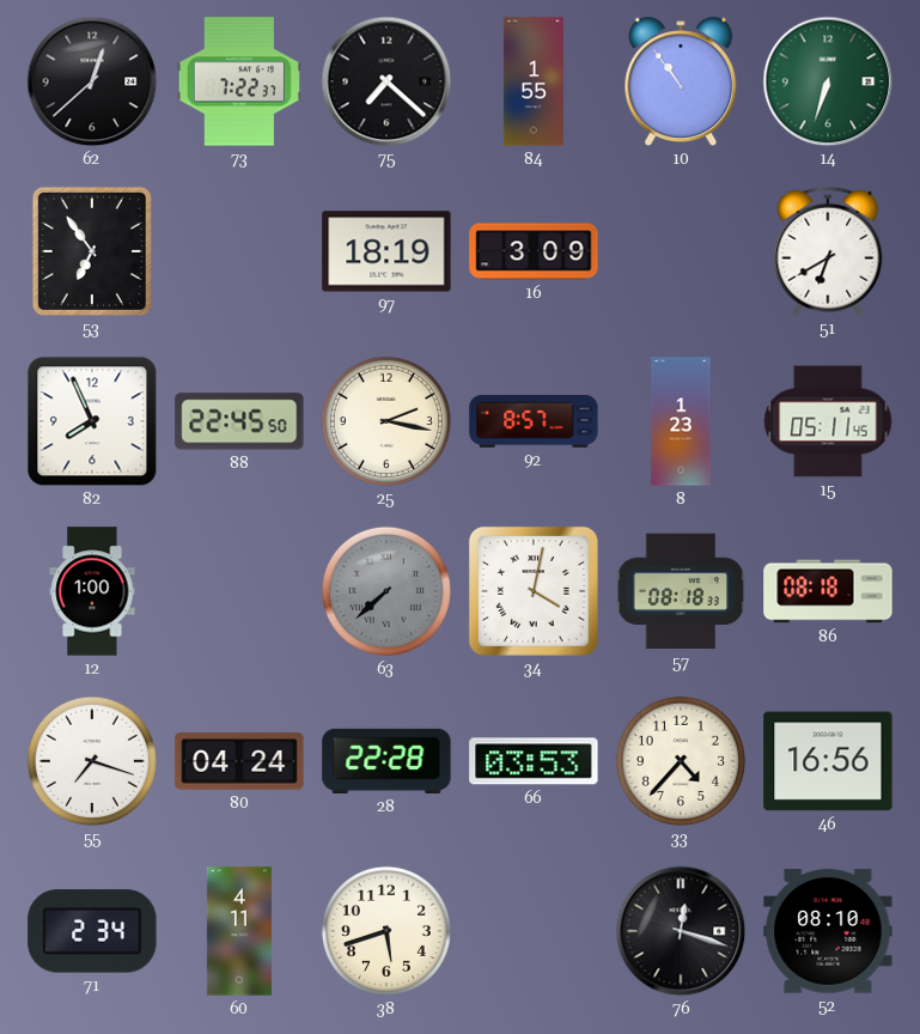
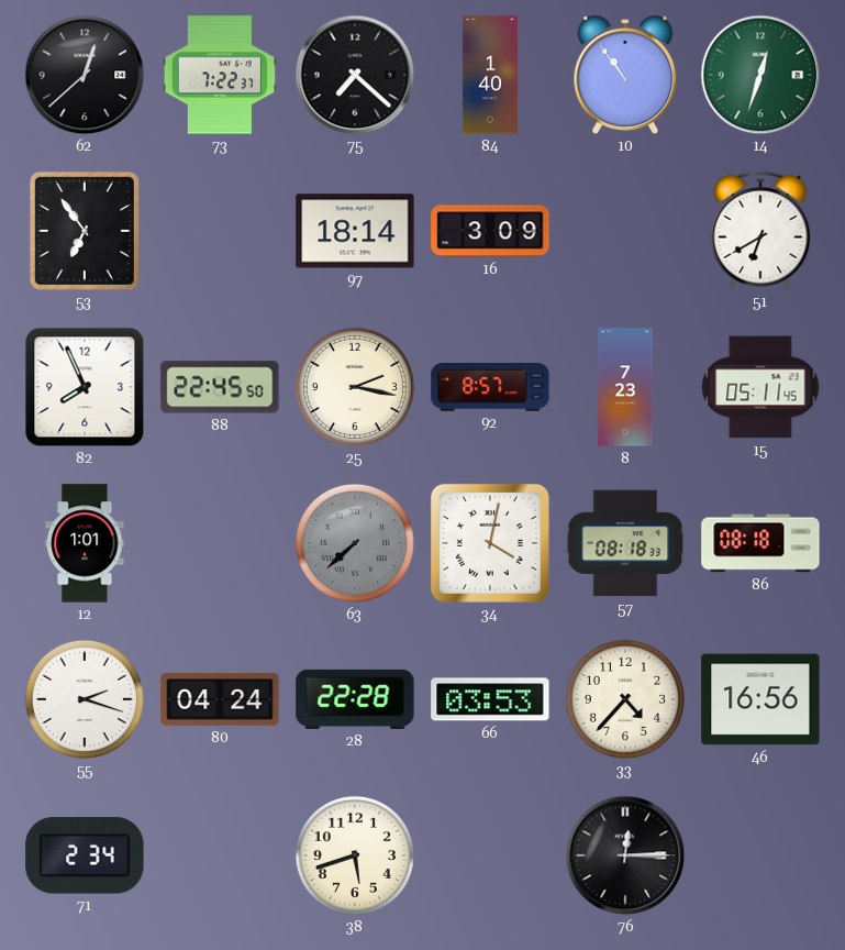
84: 1:55 -> 1:40 (490, 75)
14: 6:33 -> 12:33 (760, 75)
97: 18:19 -> 18:14 (355, 231)
8: 1:23 -> 7:23 (625, 387)
12: 1:00 -> 1:01 (85, 543)
55: 7:18 -> 2:18 (85, 699)
60: 4:11 -> none (239, 931)
76: 12:18 -> 12:15 (625, 855)
52: 08:10 -> none (828, 931)
